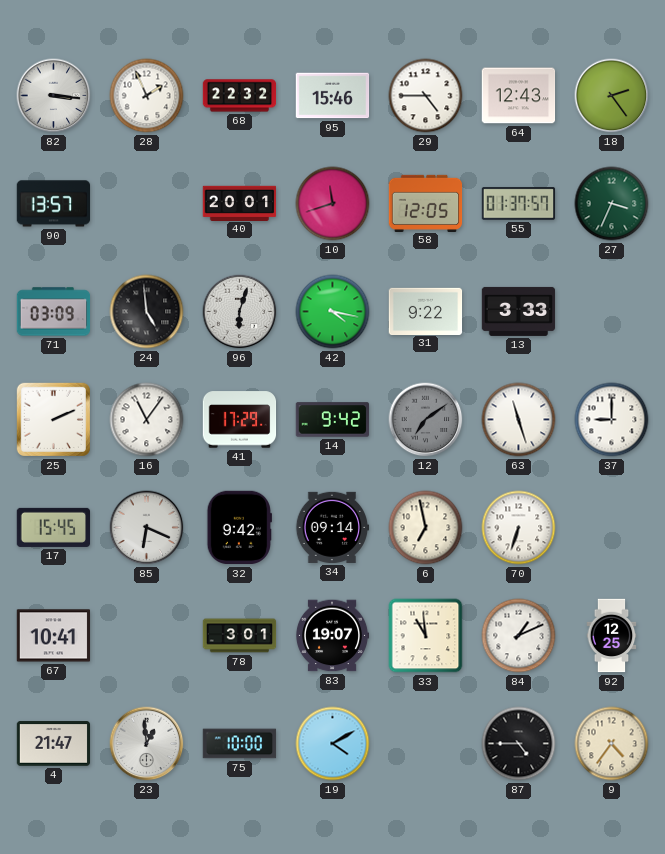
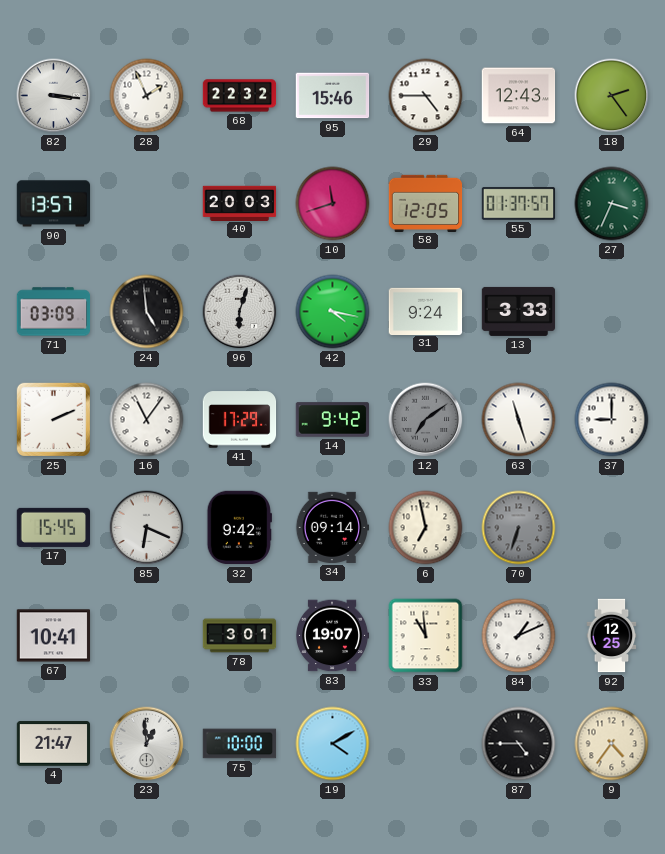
40: 20:01 -> 20:03 (240, 203)
31: 9:22 -> 9:24 (426, 311)
70 dial: white -> grey (519, 528)
